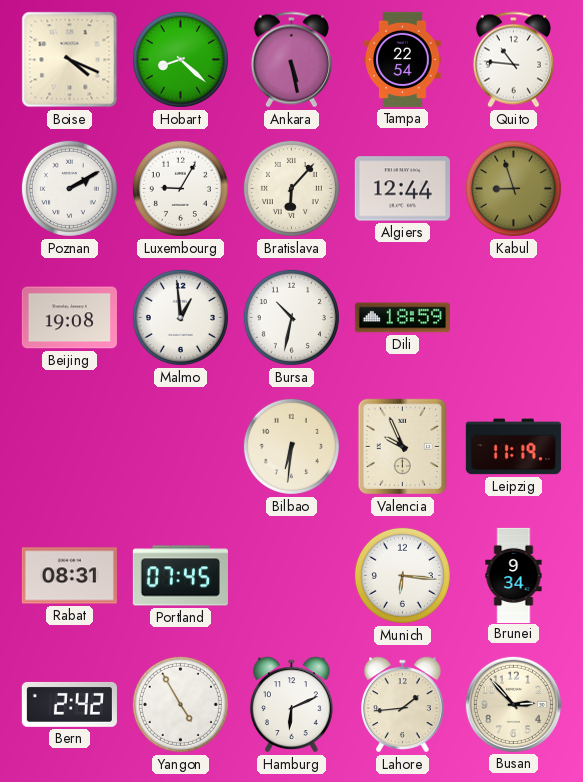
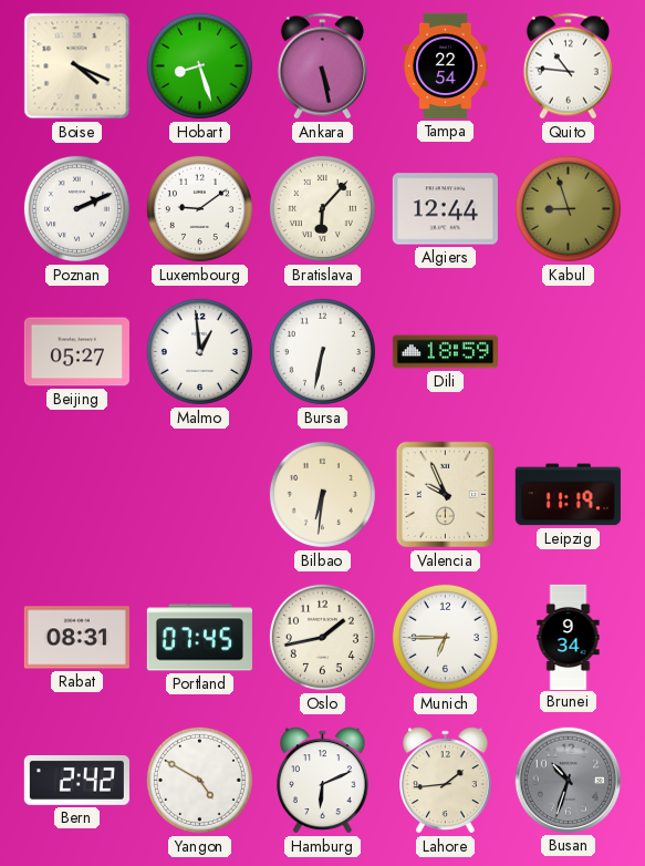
Hobart: 8:22 -> 8:27 (199, 65)
Poznan: 2:10 -> 2:11 (76, 208)
Luxembourg: 9:05 -> 9:09 (199, 208)
Beijing: 19:08 -> 05:27 (76, 352)
Bursa: 10:32 -> 6:32 (322, 351)
Oslo: none -> 1:43 (322, 637)
Munich: 6:16 -> 6:45 (445, 637)
Yangon: 4:55 -> 4:50 (199, 780)
Busan: 2:53 -> 10:33 (568, 780)
Busan dial: cream -> grey (568, 780)
